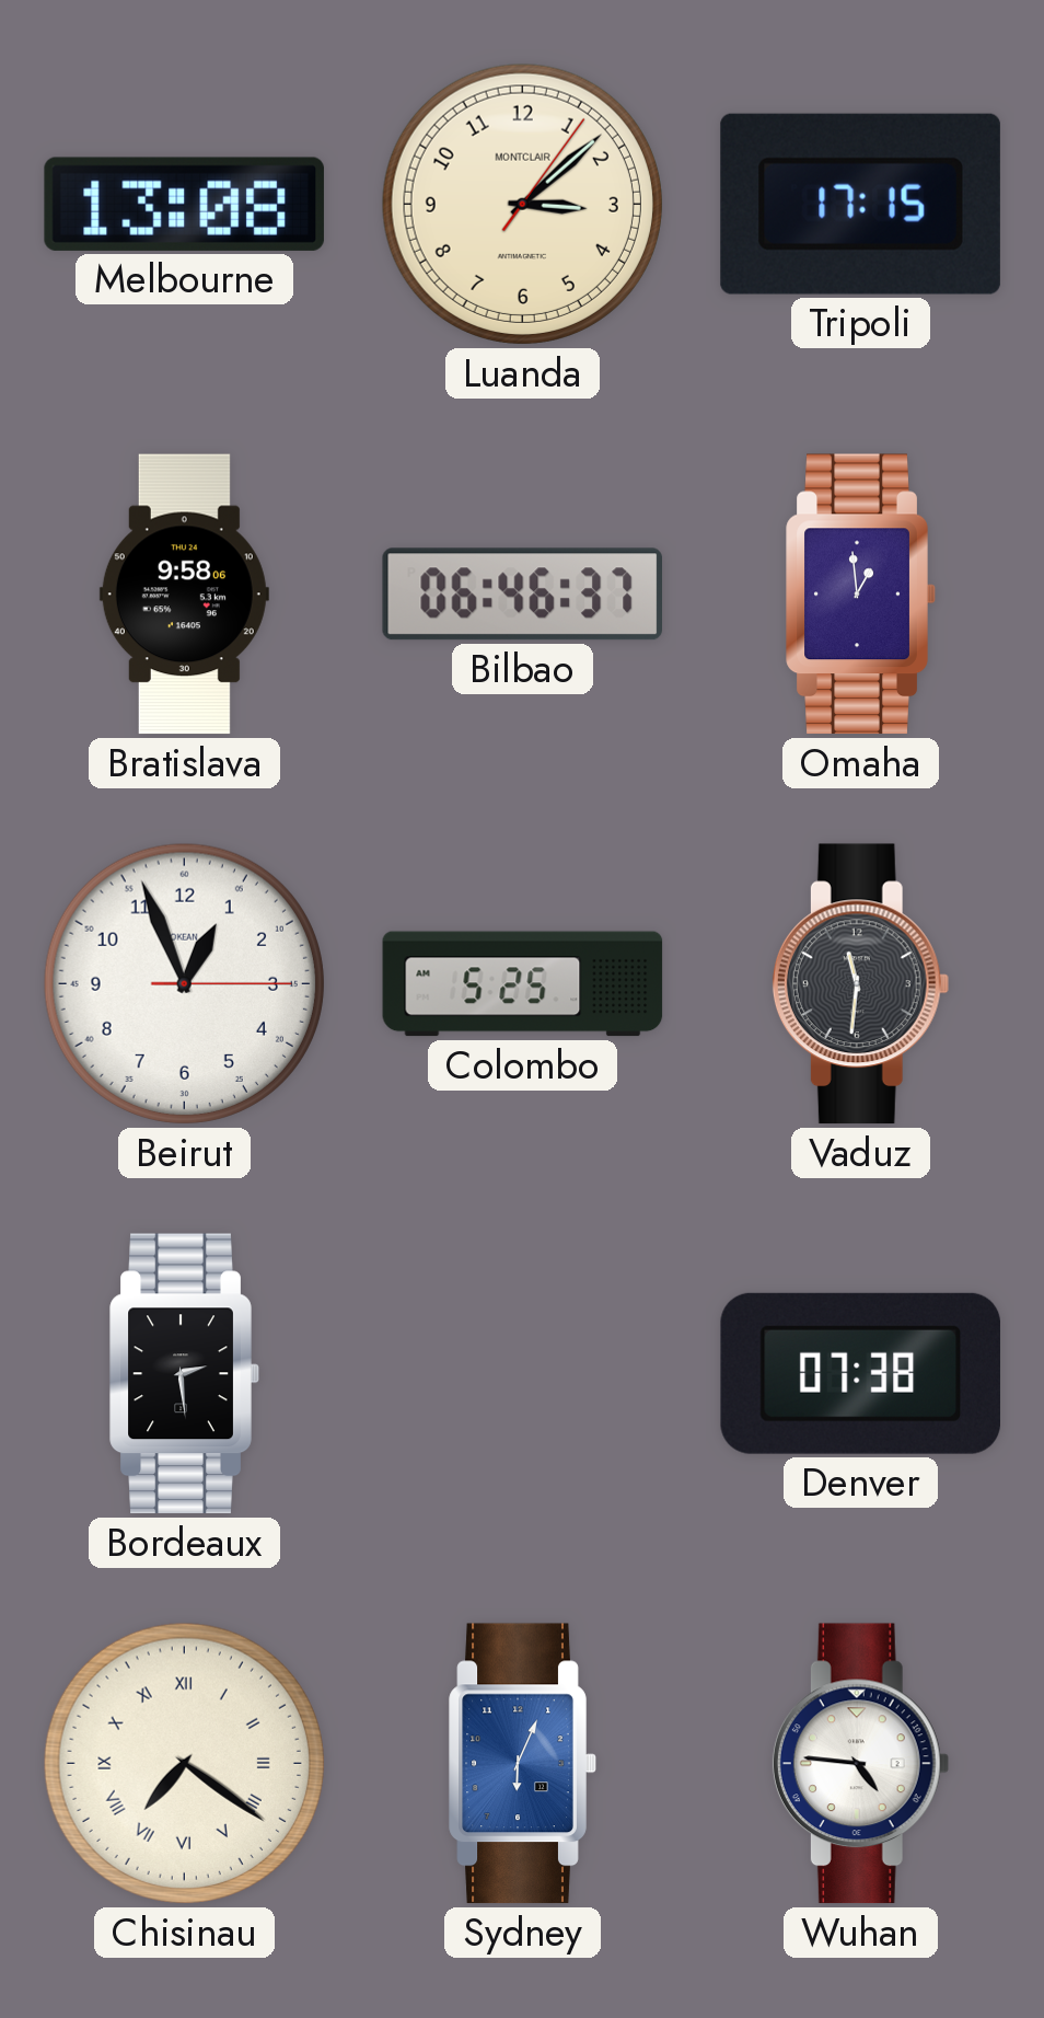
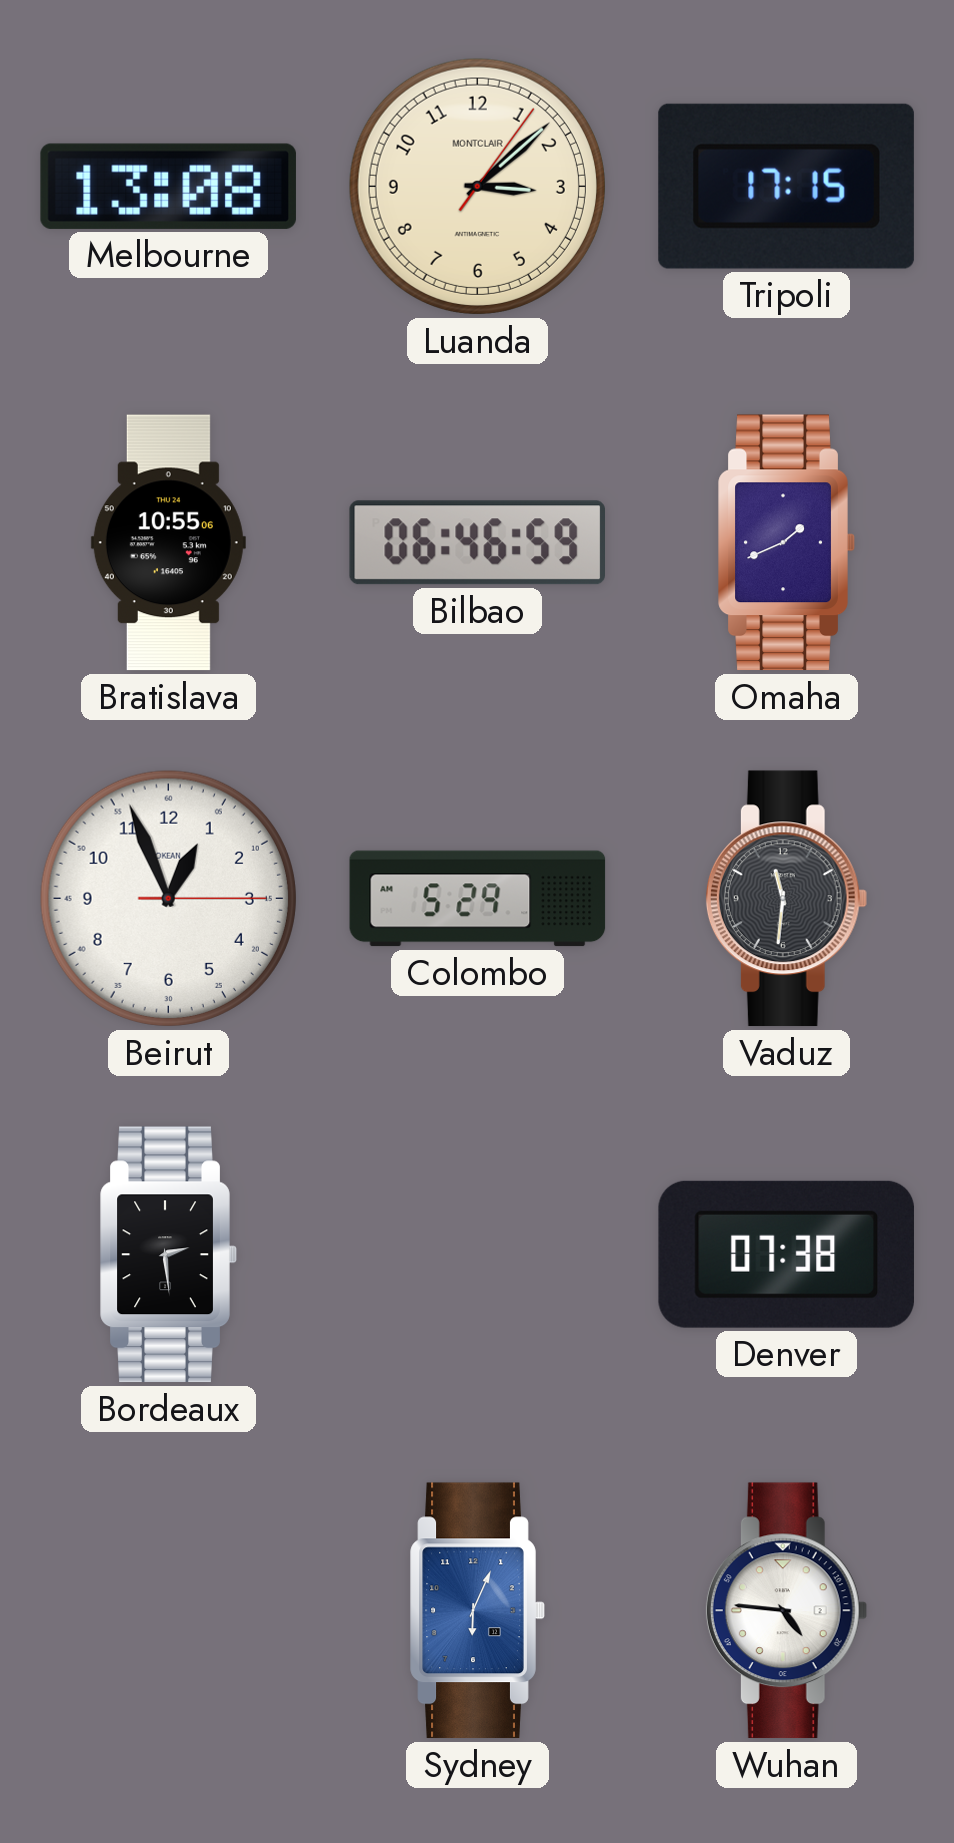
Bratislava: 9:58 -> 10:55 (168, 543)
Bilbao: 06:46:37 -> 06:46:59 (477, 543)
Omaha: 12:59 -> 1:41 (787, 543)
Colombo: 5:25 -> 5:29 (478, 899)
Chisinau: 7:21 -> none (184, 1763)
